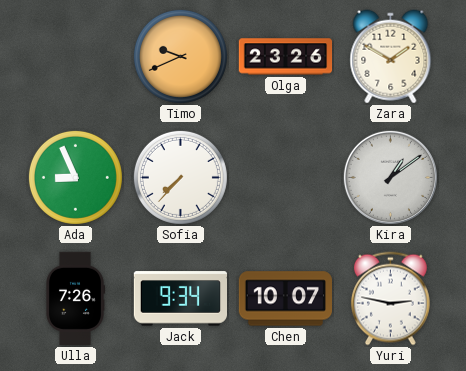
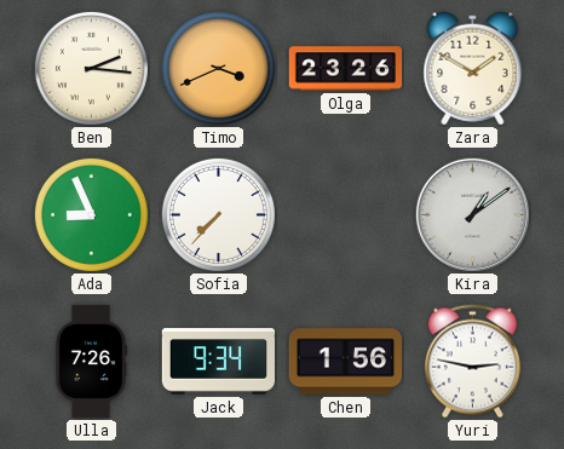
Ben: none -> 2:16 (91, 68)
Timo: 9:41 -> 3:41 (218, 68)
Chen: 10:07 -> 1:56 (345, 362)
